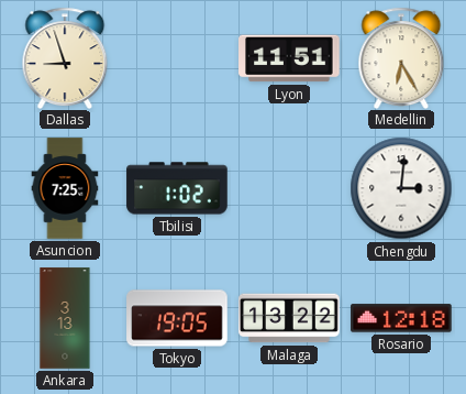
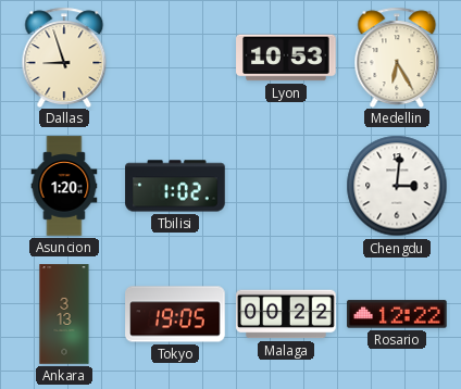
Lyon: 11:51 -> 10:53 (286, 58)
Asuncion: 7:25 -> 1:20 (64, 186)
Malaga: 13:22 -> 00:22 (286, 314)
Rosario: 12:18 -> 12:22 (397, 314)
